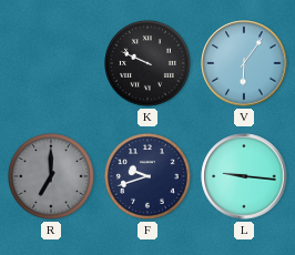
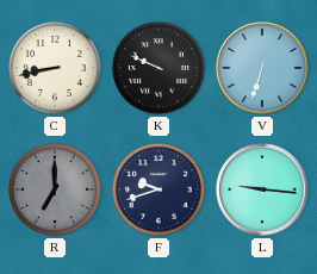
C: none -> 8:43 (56, 69)
V: 6:06 -> 6:33 (262, 68)
